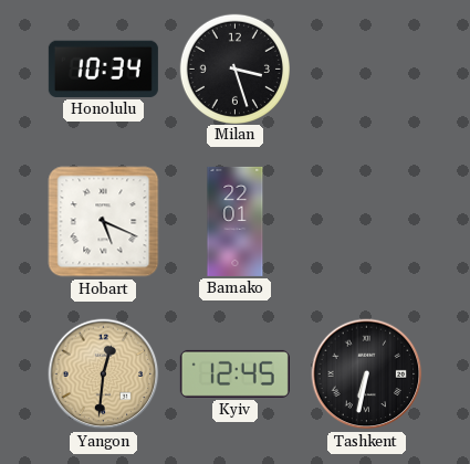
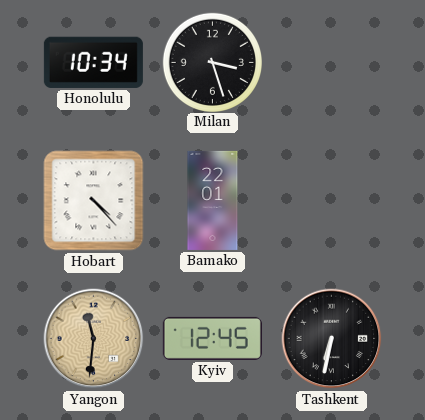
Hobart: 5:19 -> 4:23 (94, 201)
Yangon: 12:31 -> 11:31 (94, 339)
